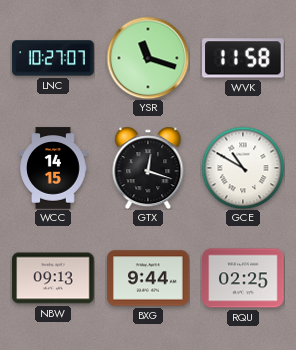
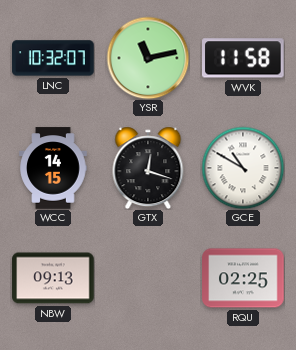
LNC: 10:27 -> 10:32 (53, 58)
YSR: 11:18 -> 11:13 (148, 58)
BXG: 9:44 -> none (148, 278)
